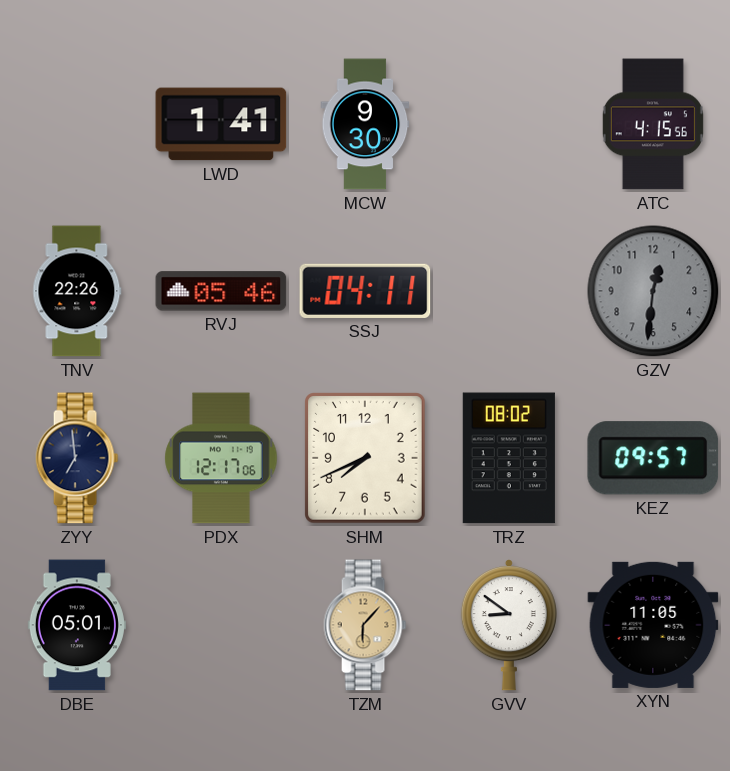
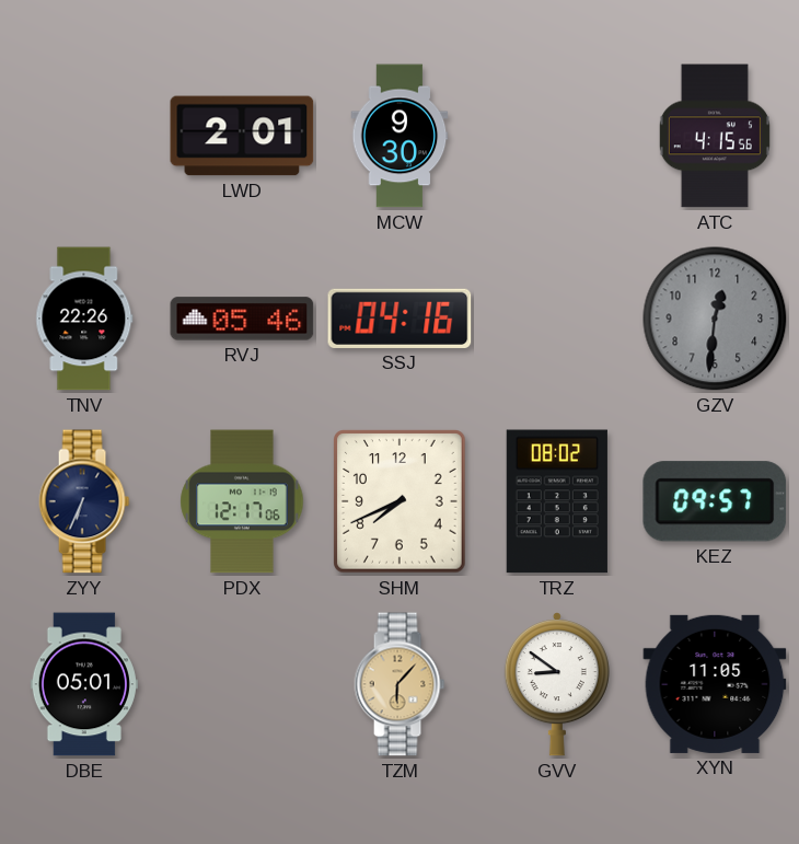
LWD: 1:41 -> 2:01 (242, 136)
SSJ: 04:11 -> 04:16 (399, 319)
ZYY: 6:59 -> 6:34 (84, 501)
